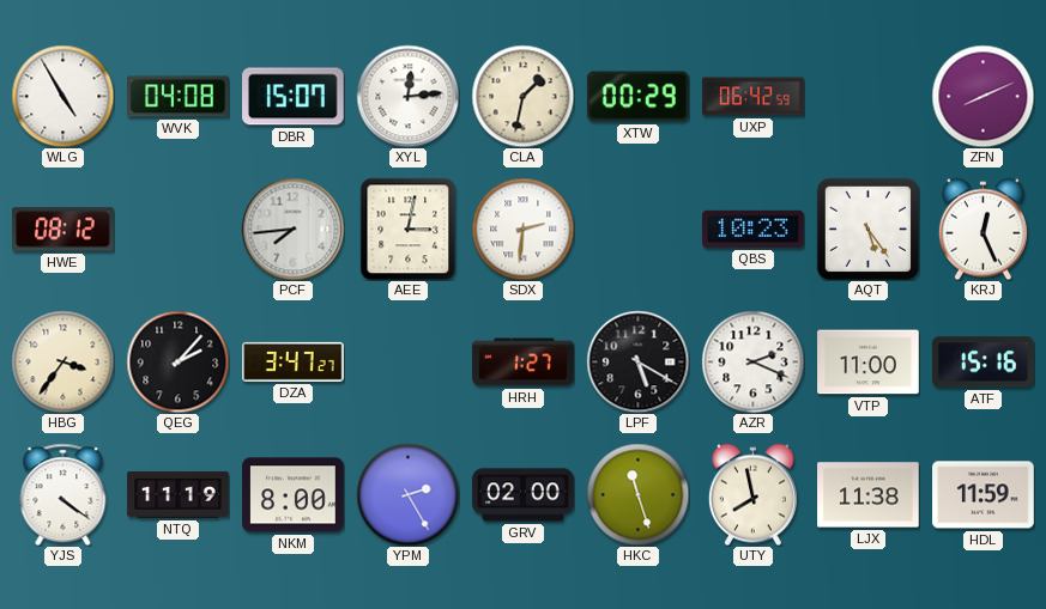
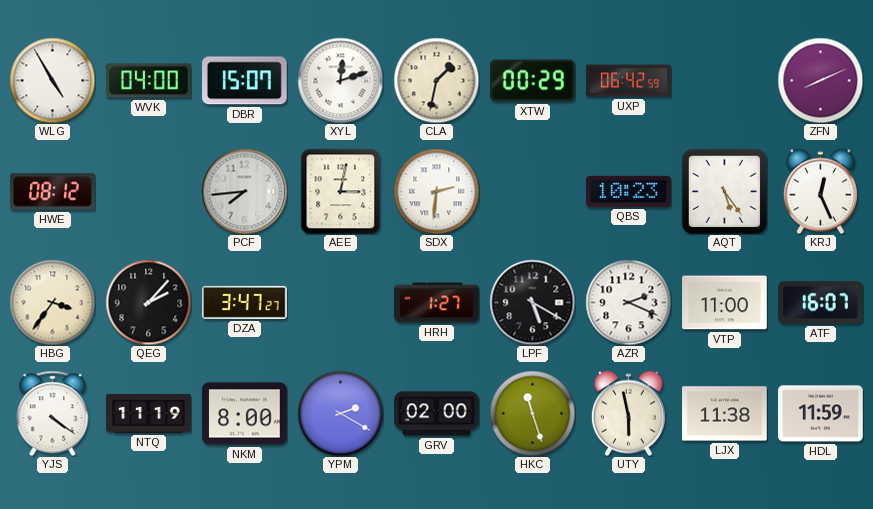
WVK: 04:08 -> 04:00 (149, 81)
XYL: 12:14 -> 12:12 (340, 80)
ATF: 15:16 -> 16:07 (821, 303)
YPM: 2:25 -> 2:20 (340, 413)
UTY: 7:58 -> 5:58 (628, 413)
